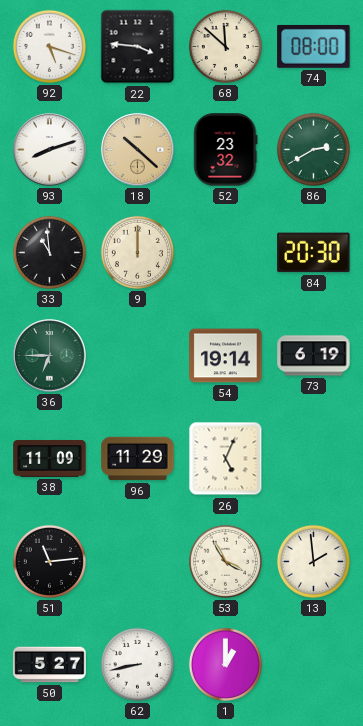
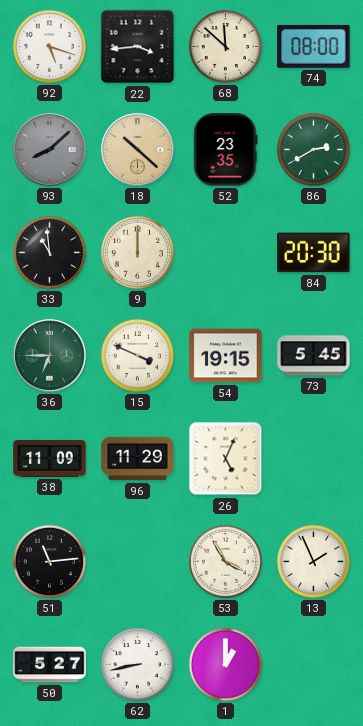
22: 3:46 -> 3:44 (138, 47)
93: 8:12 -> 8:08 (50, 150)
93 dial: white -> grey (50, 150)
52: 23:32 -> 23:35 (226, 150)
15: none -> 3:49 (137, 355)
54: 19:14 -> 19:15 (226, 356)
73: 6:19 -> 5:45 (314, 356)
13: 1:59 -> 1:56 (313, 561)
